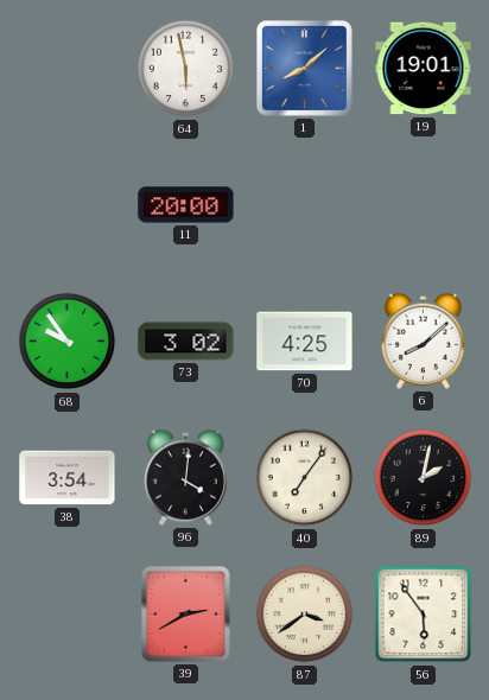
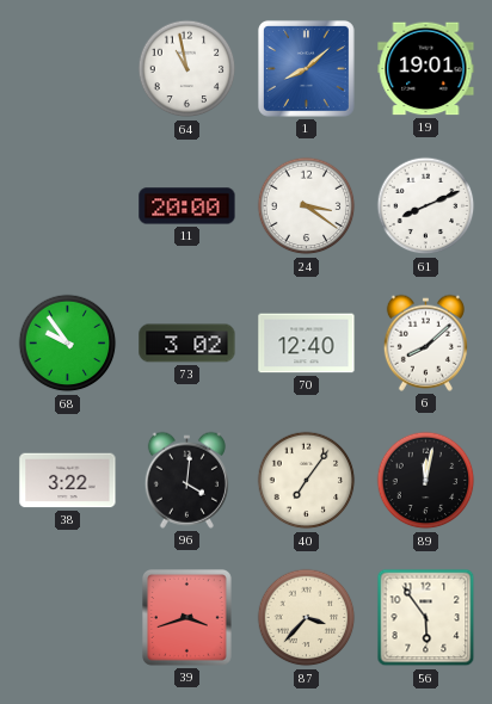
64: 5:58 -> 10:58 (187, 69)
24: none -> 3:21 (307, 206)
61: none -> 8:11 (426, 206)
70: 4:25 -> 12:40 (307, 344)
38: 3:54 -> 3:22 (68, 481)
89: 2:02 -> 12:02 (426, 481)
39: 2:40 -> 3:42 (187, 618)
87: 3:39 -> 3:37 (307, 618)
